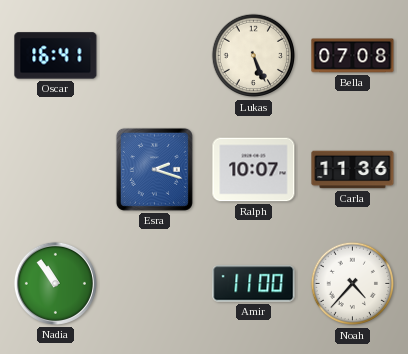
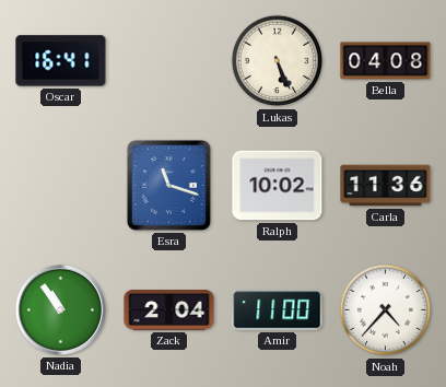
Bella: 07:08 -> 04:08 (386, 61)
Esra: 2:18 -> 11:18 (168, 185)
Ralph: 10:07 -> 10:02 (278, 186)
Zack: none -> 2:04 (169, 309)
